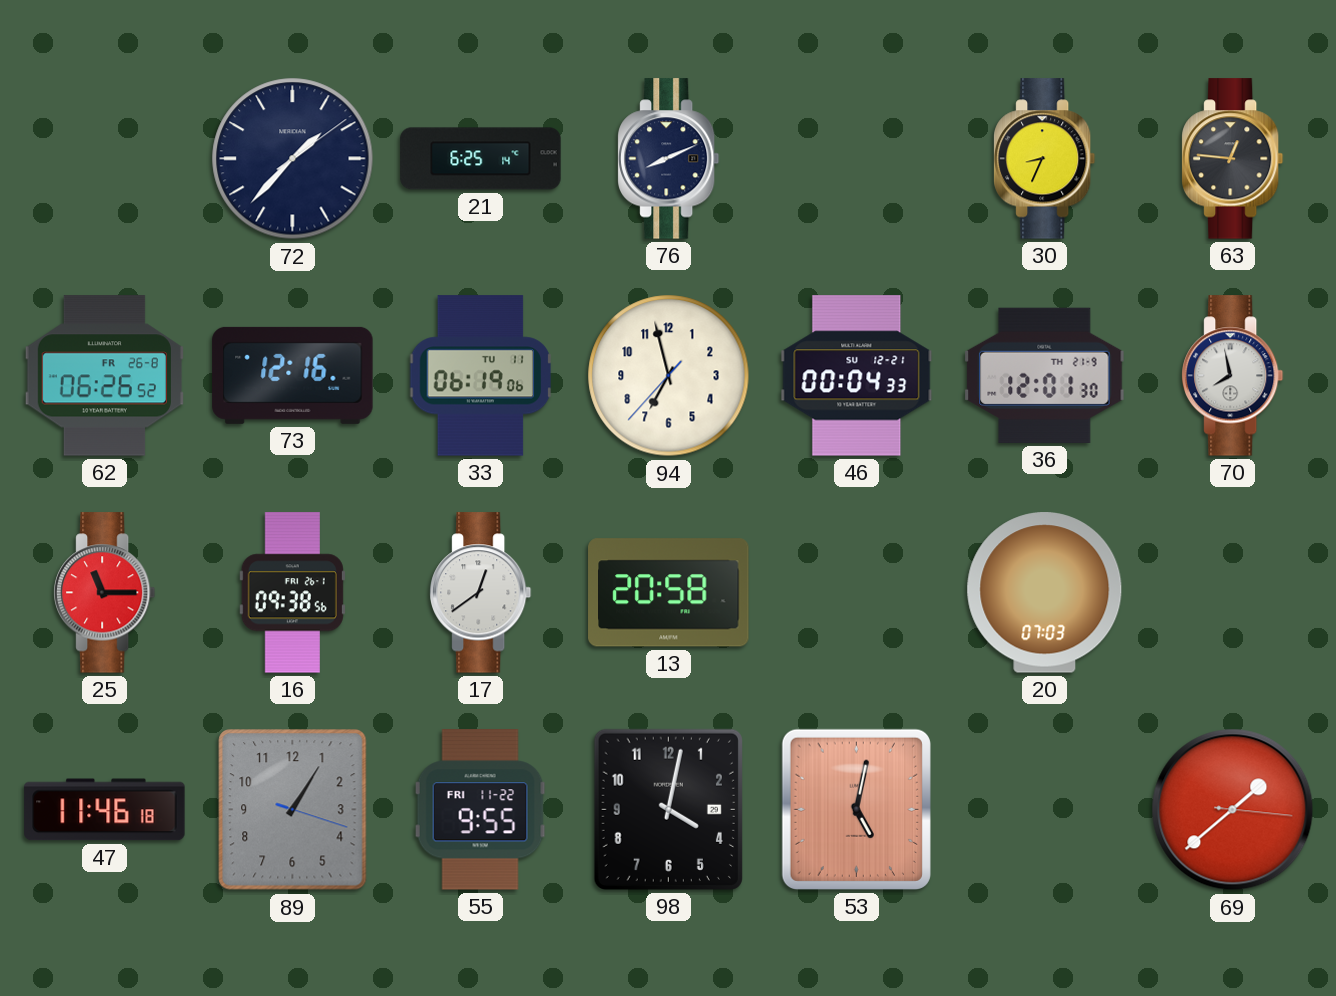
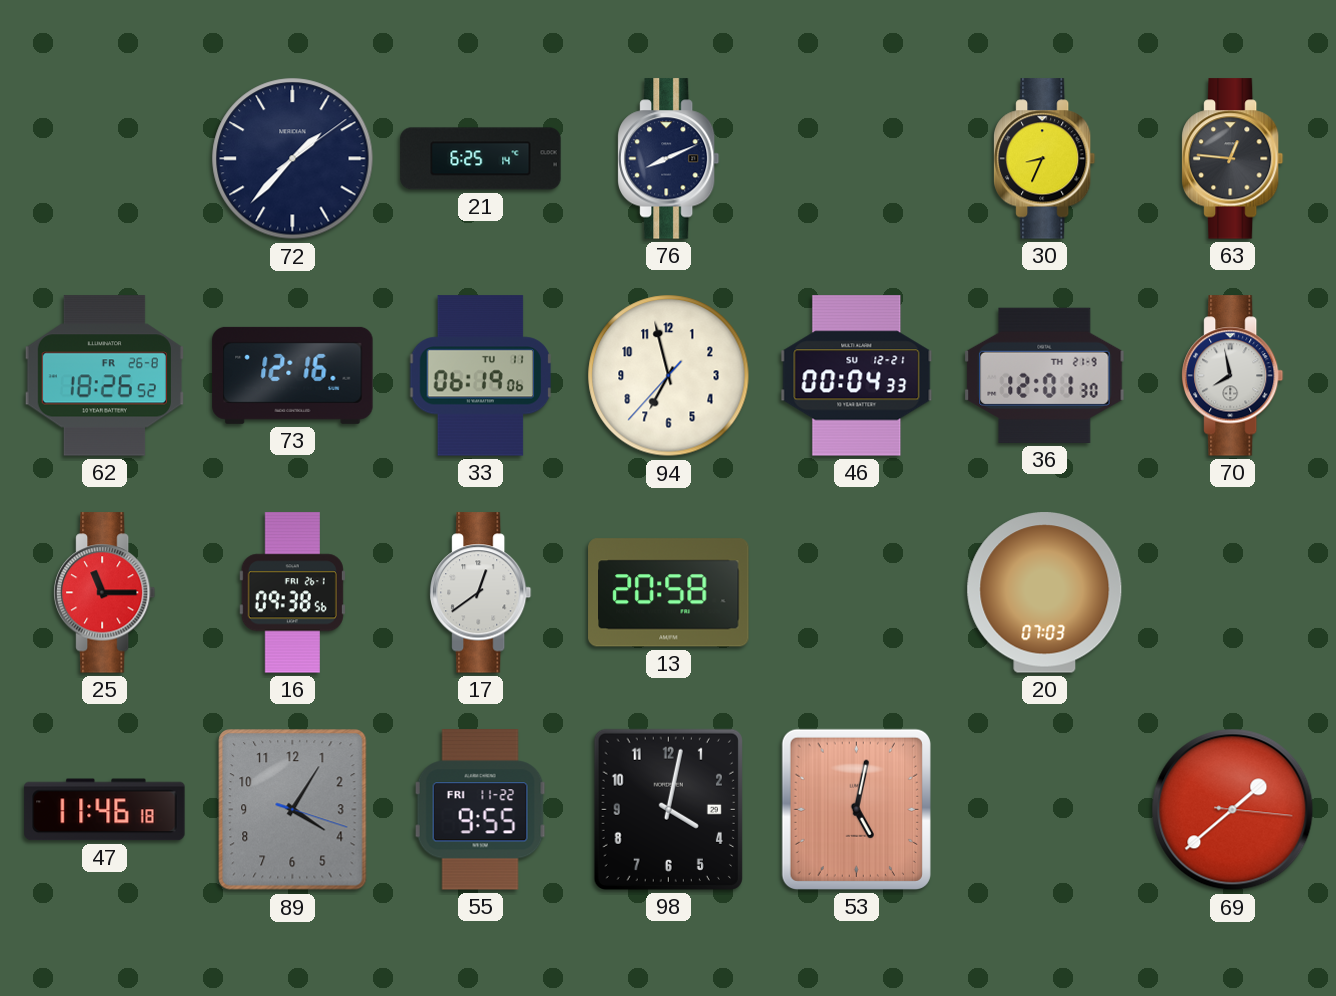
62: 06:26 -> 18:26 (104, 376)
89: 1:05 -> 4:05 (293, 810)
